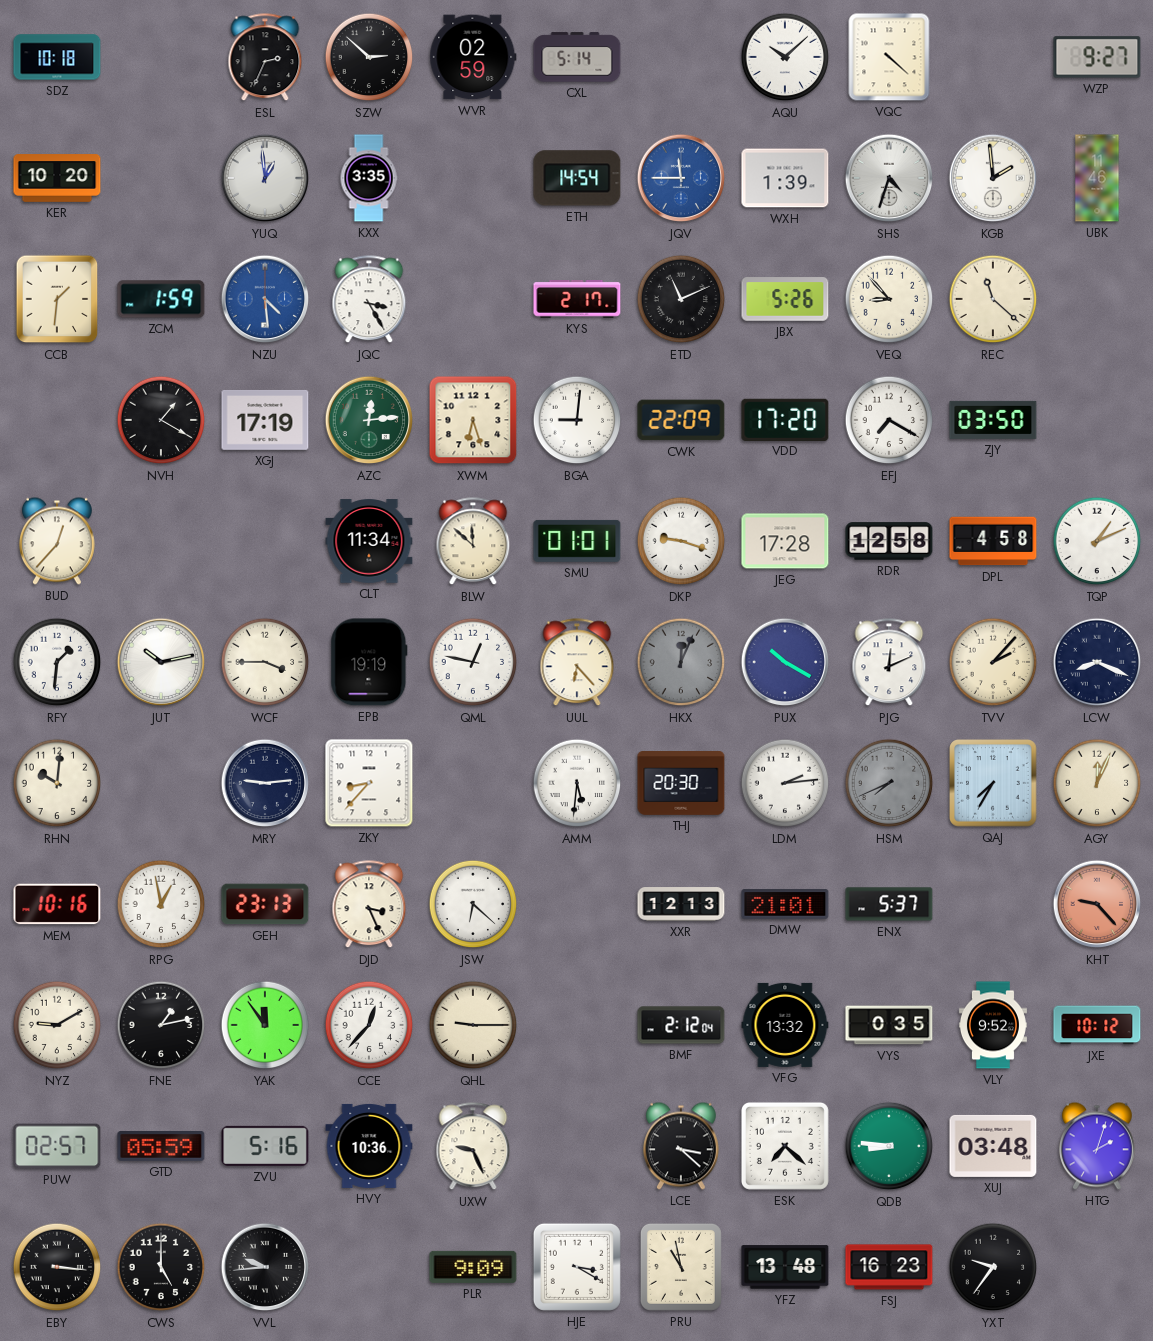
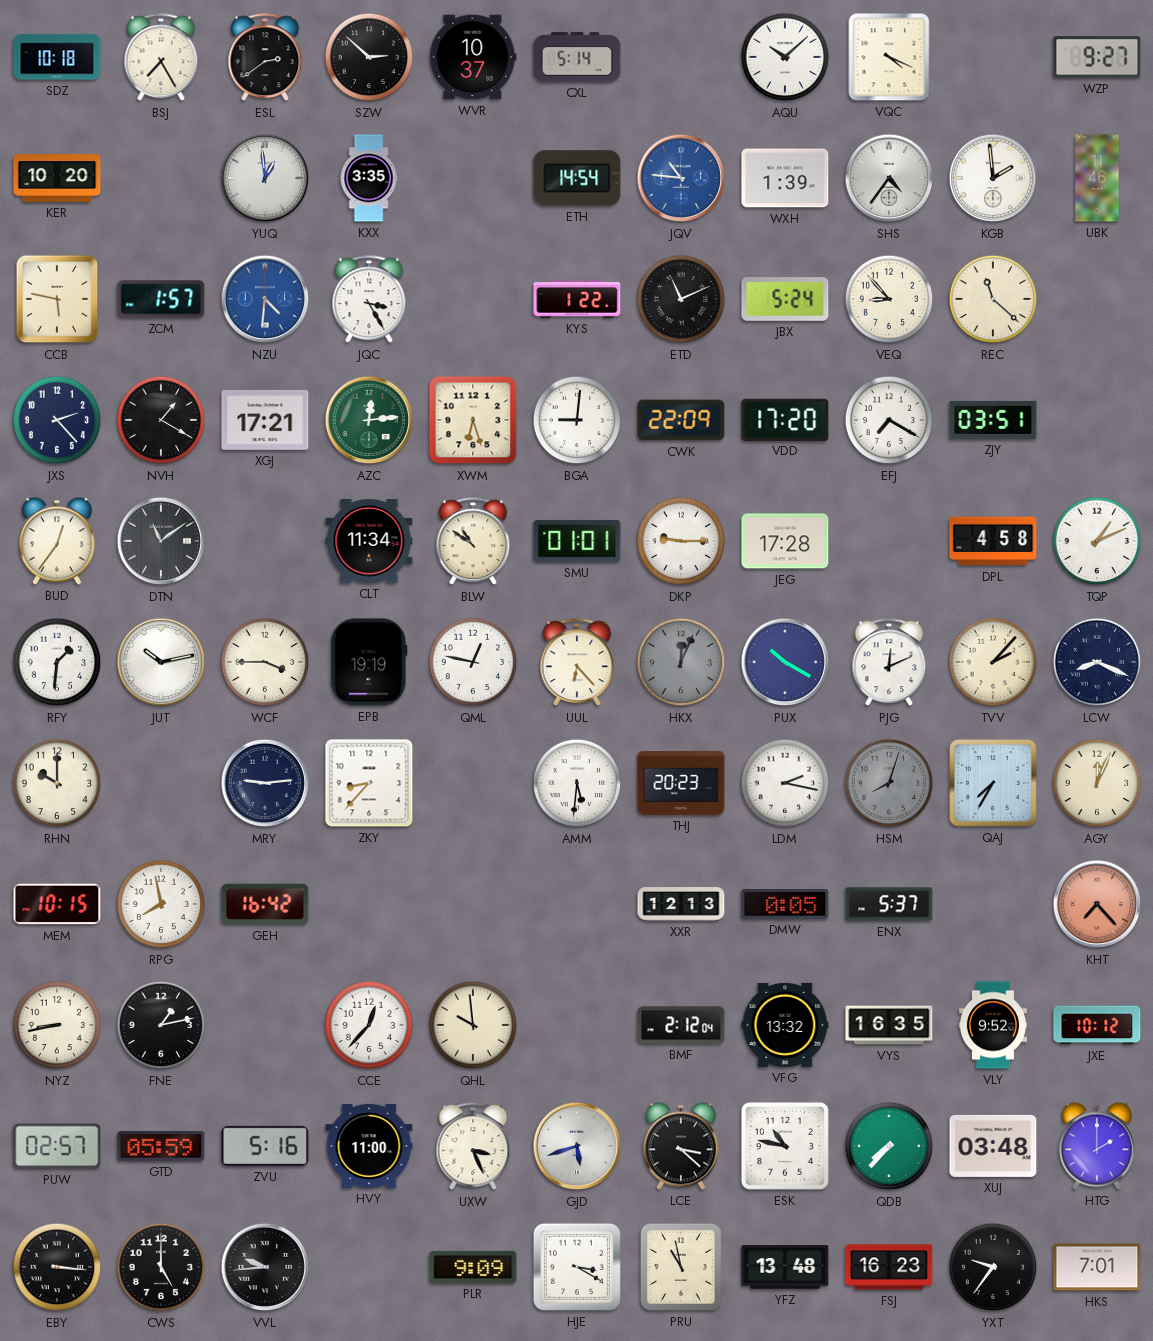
BSJ: none -> 7:25 (161, 58)
ESL: 2:34 -> 2:39 (265, 58)
WVR: 02:59 -> 10:37 (473, 57)
VQC: 4:22 -> 4:19 (889, 57)
JQV: 11:45 -> 10:46 (681, 178)
SHS: 4:33 -> 4:36 (889, 178)
CCB: 1:31 -> 5:47 (57, 299)
ZCM: 1:59 -> 1:57 (161, 299)
NZU: 4:29 -> 4:31 (265, 299)
KYS: 2:17 -> 1:22 (577, 300)
JBX: 5:26 -> 5:24 (785, 299)
JXS: none -> 2:23 (57, 420)
XGJ: 17:19 -> 17:21 (265, 420)
ZJY: 03:50 -> 03:51 (993, 420)
BUD: 12:37 -> 12:36 (57, 541)
DTN: none -> 11:09 (161, 541)
BLW: 11:52 -> 10:51 (473, 542)
DKP: 9:18 -> 9:15 (681, 541)
RDR: 12:58 -> none (889, 541)
RHN: 10:01 -> 10:00 (57, 783)
THJ: 20:30 -> 20:23 (681, 784)
LDM: 2:14 -> 2:17 (785, 783)
HSM: 7:41 -> 8:03 (889, 783)
MEM: 10:16 -> 10:15 (57, 904)
RPG: 12:58 -> 7:58 (161, 904)
GEH: 23:13 -> 16:42 (265, 904)
DJD: 3:26 -> none (369, 905)
JSW: 6:22 -> none (473, 904)
DMW: 21:01 -> 0:05 (785, 904)
KHT: 9:23 -> 7:23 (1097, 904)
NYZ: 9:10 -> 8:43 (57, 1025)
YAK: 11:54 -> none (265, 1025)
QHL: 9:15 -> 9:59 (473, 1025)
VYS: 0:35 -> 16:35 (889, 1025)
HVY: 10:36 -> 11:00 (369, 1146)
UXW: 9:26 -> 3:26 (473, 1147)
GJD: none -> 5:42 (577, 1146)
ESK: 7:22 -> 10:47 (785, 1146)
QDB: 8:46 -> 7:37 (889, 1146)
HTG: 2:03 -> 2:00 (1097, 1146)
HKS: none -> 7:01 (1097, 1267)
